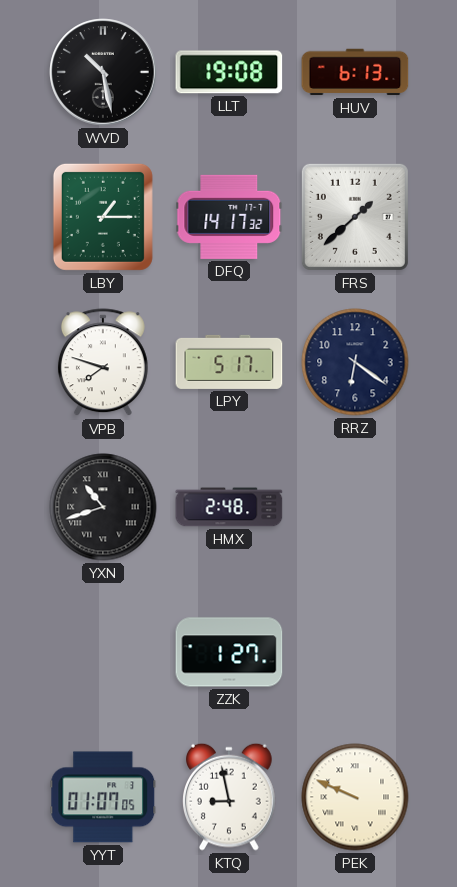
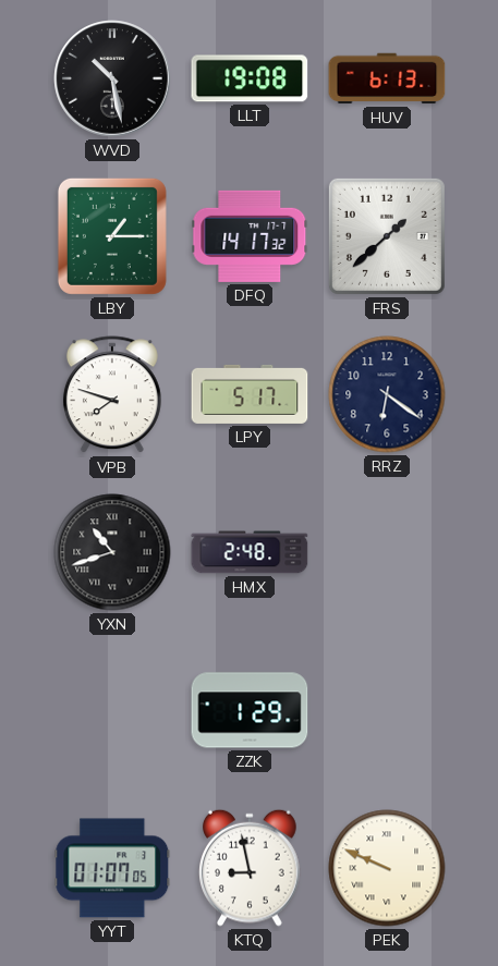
ZZK: 1:27 -> 1:29 (250, 710)
